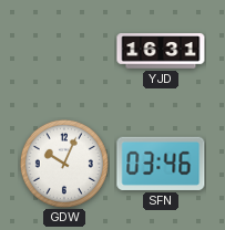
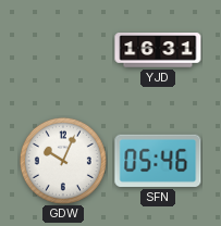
SFN: 03:46 -> 05:46 (158, 161)
